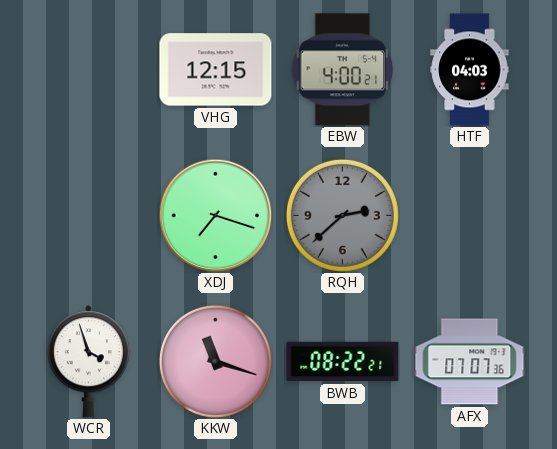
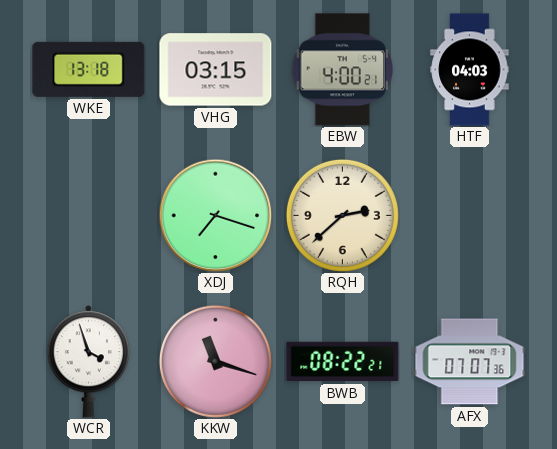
WKE: none -> 13:18 (89, 69)
VHG: 12:15 -> 03:15 (216, 70)
RQH dial: grey -> cream (342, 215)
